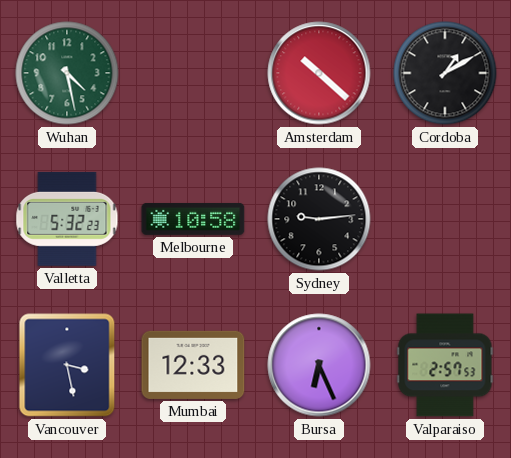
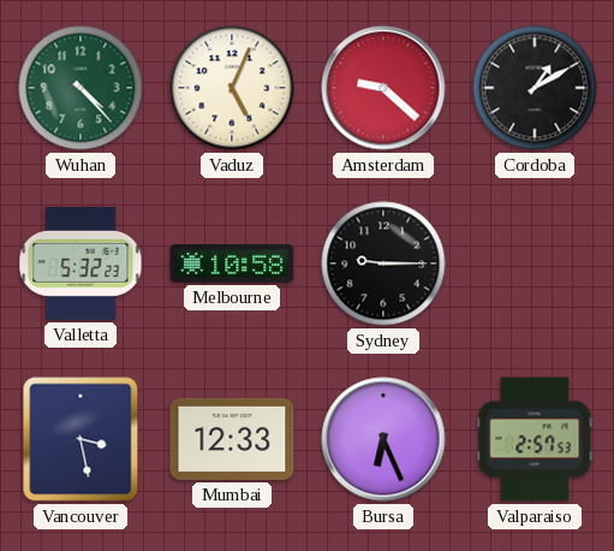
Wuhan: 4:28 -> 4:23 (81, 88)
Vaduz: none -> 5:04 (232, 88)
Amsterdam: 10:22 -> 9:22 (383, 88)
Sydney: 9:14 -> 9:15 (383, 263)
